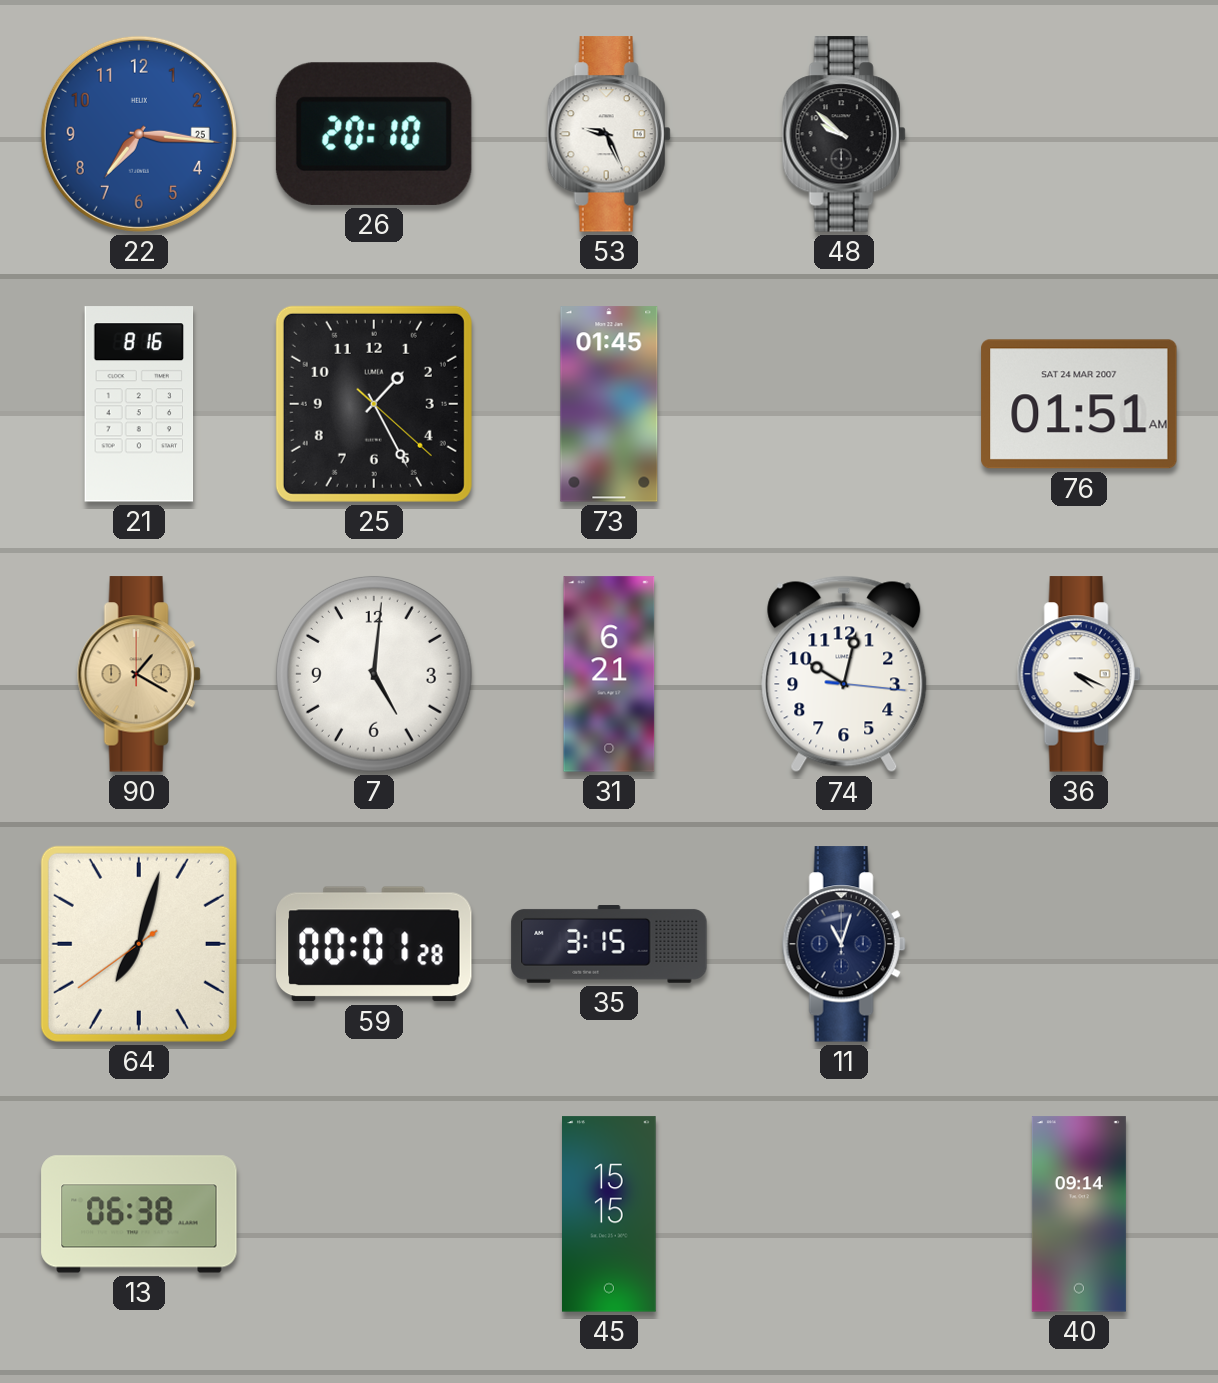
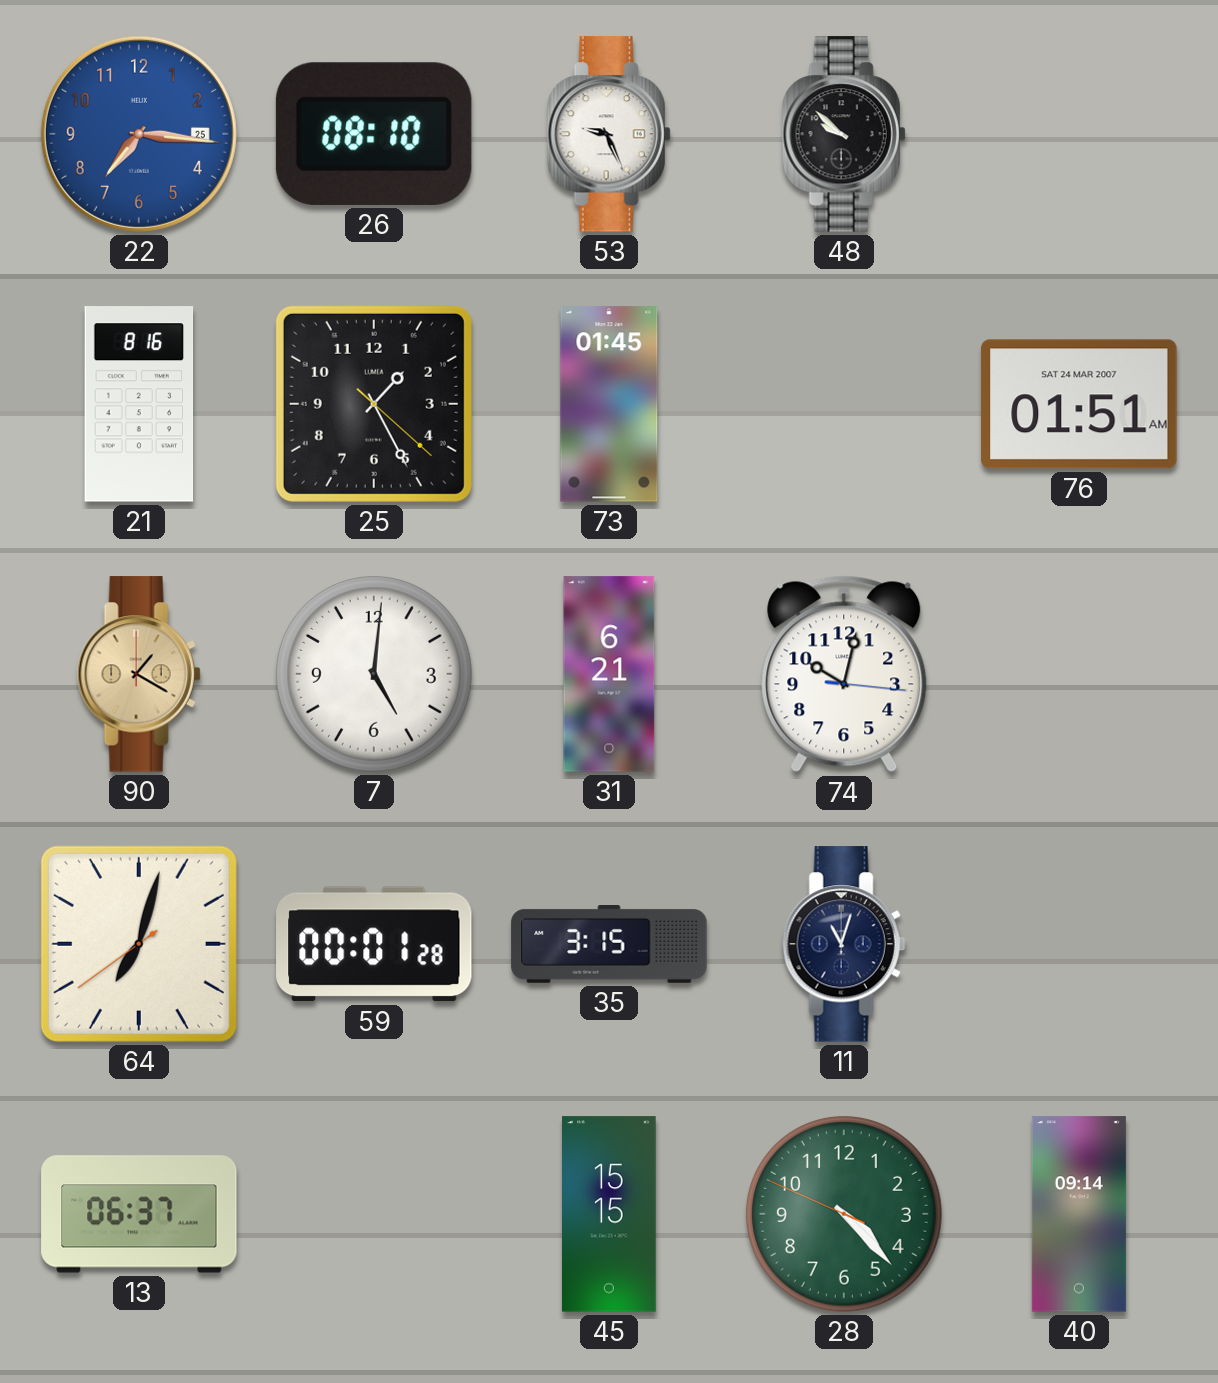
26: 20:10 -> 08:10 (374, 134)
36: 4:19 -> none (1079, 674)
13: 06:38 -> 06:37 (139, 1214)
28: none -> 4:22 (844, 1214)
